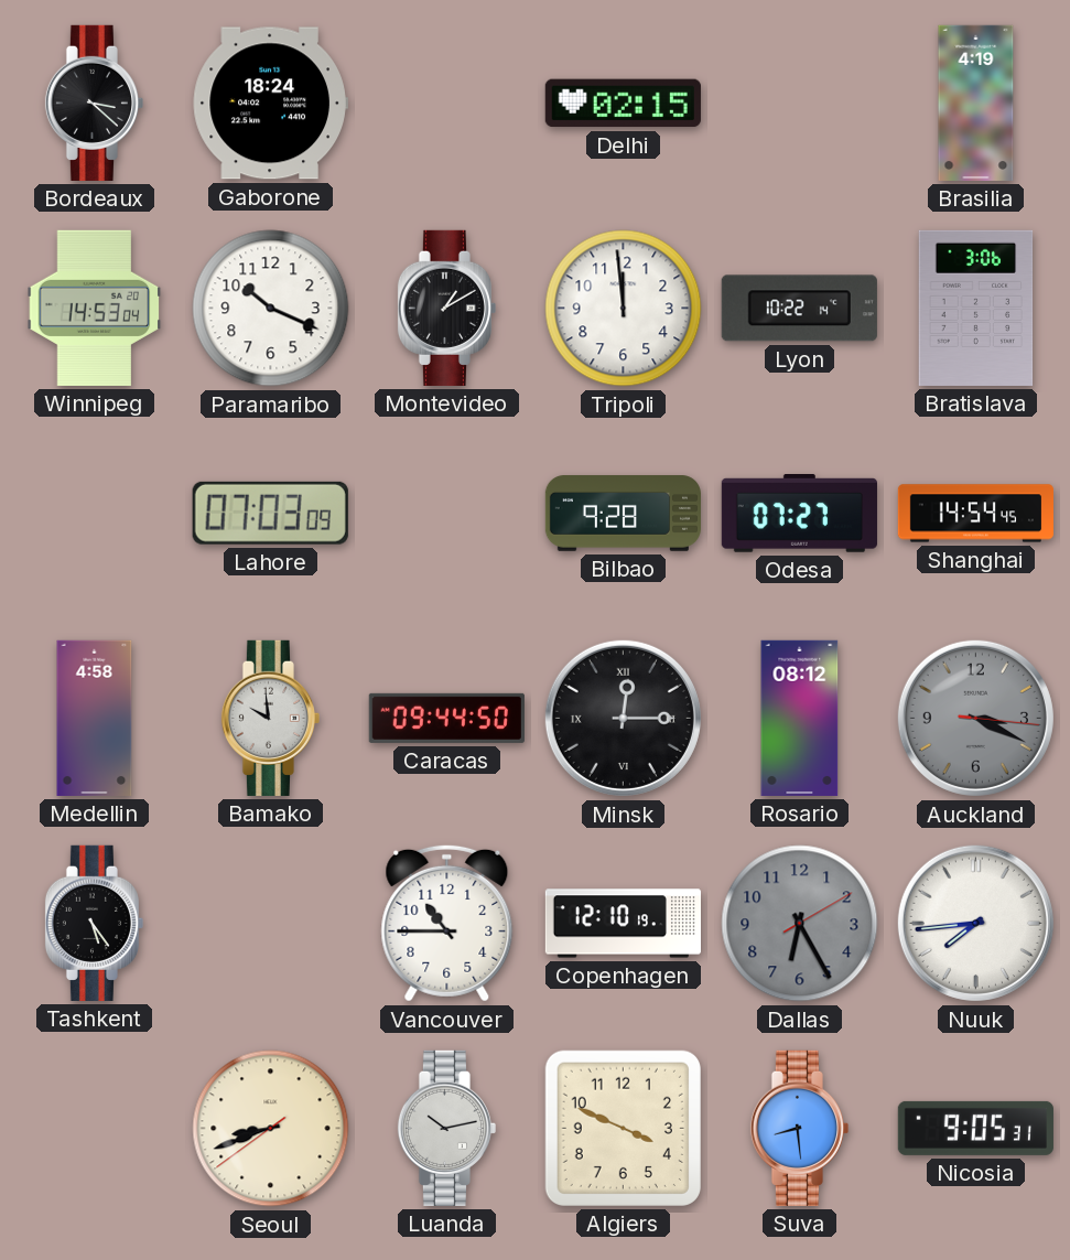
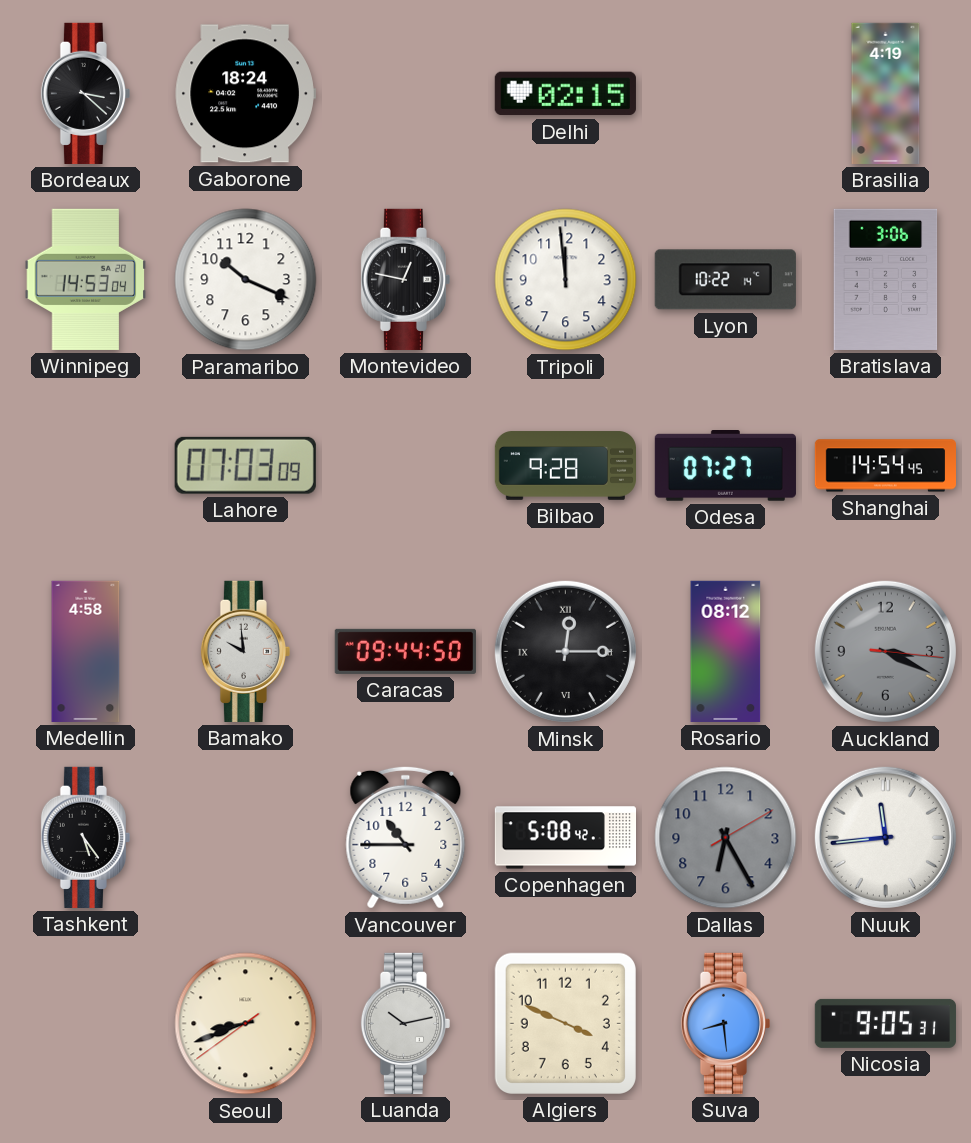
Montevideo: 1:10 -> 12:47 (405, 279)
Copenhagen: 12:10 -> 5:08 (565, 838)
Nuuk: 7:44 -> 11:44 (885, 837)
